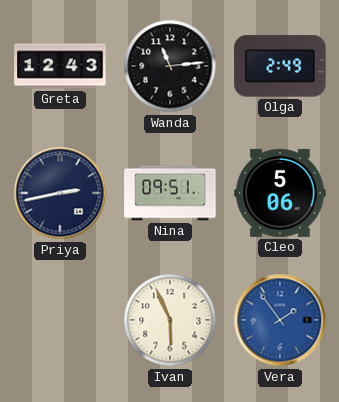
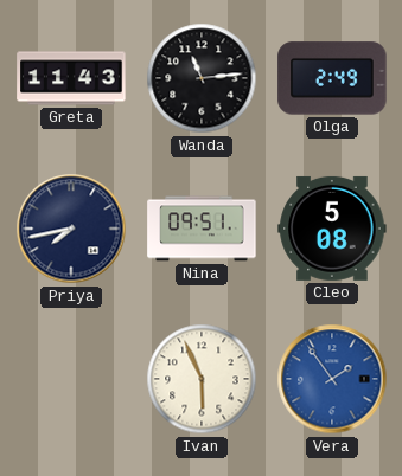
Greta: 12:43 -> 11:43 (71, 78)
Priya: 2:43 -> 7:43 (71, 229)
Cleo: 5:06 -> 5:08 (332, 229)
